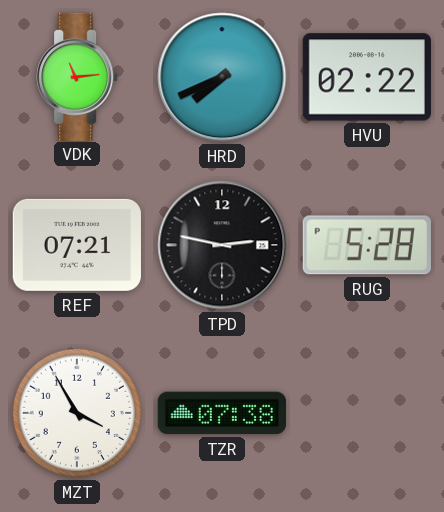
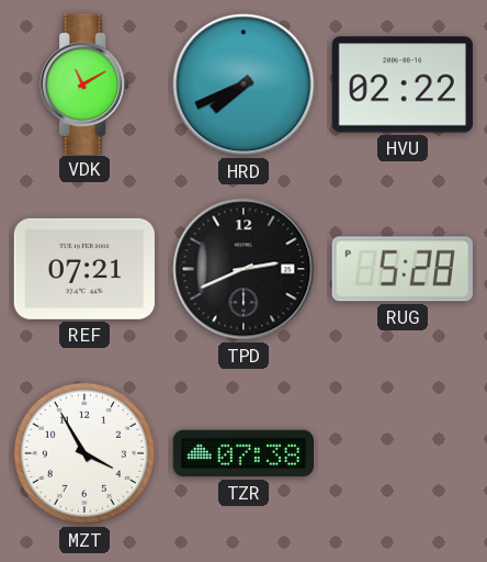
VDK: 11:14 -> 11:10 (84, 83)
TPD: 2:47 -> 2:41 (243, 269)
